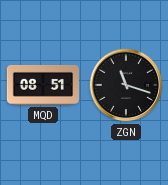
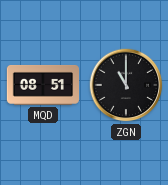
ZGN: 11:18 -> 11:00 (126, 85)
